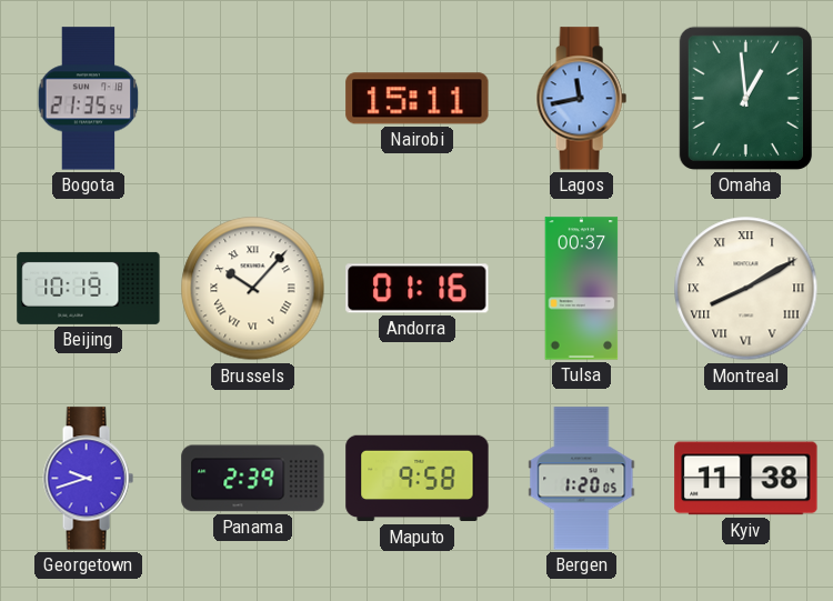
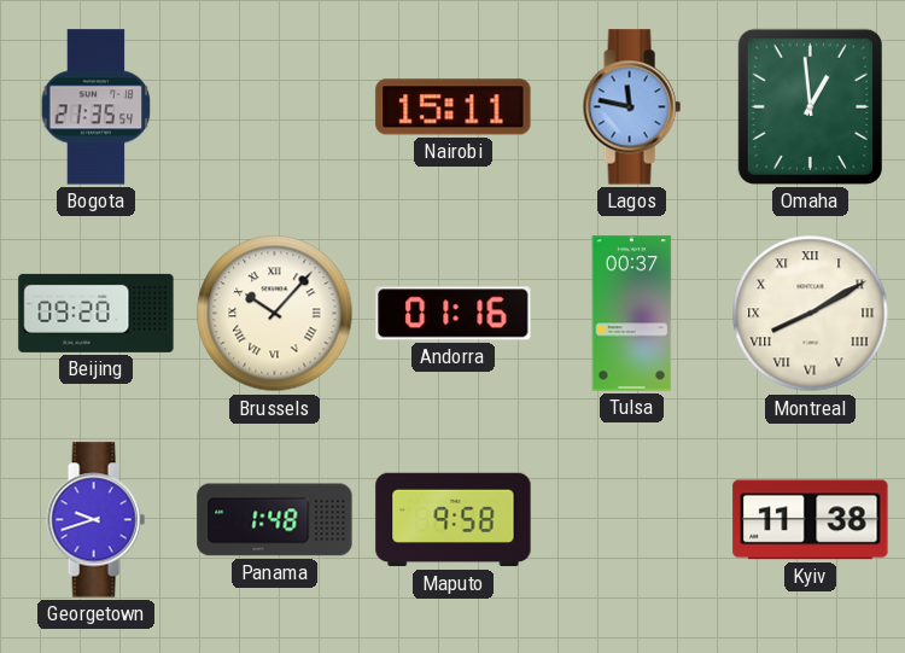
Lagos: 11:43 -> 11:47 (631, 107)
Beijing: 10:19 -> 09:20 (97, 313)
Panama: 2:39 -> 1:48 (275, 520)
Bergen: 1:20 -> none (582, 479)
